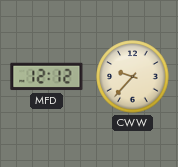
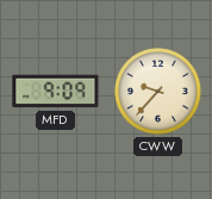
MFD: 12:12 -> 9:09 (56, 92)
